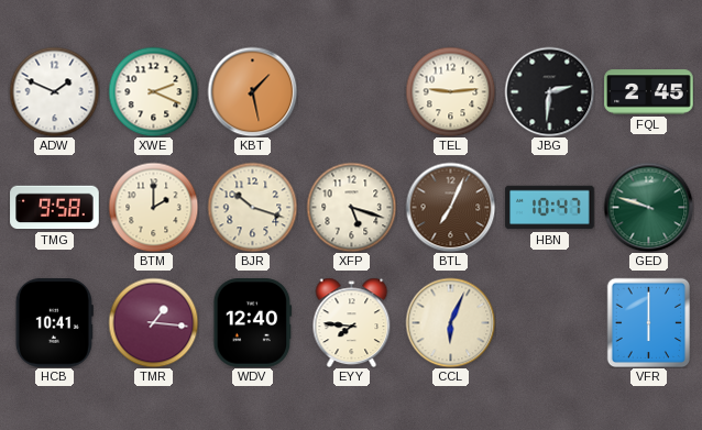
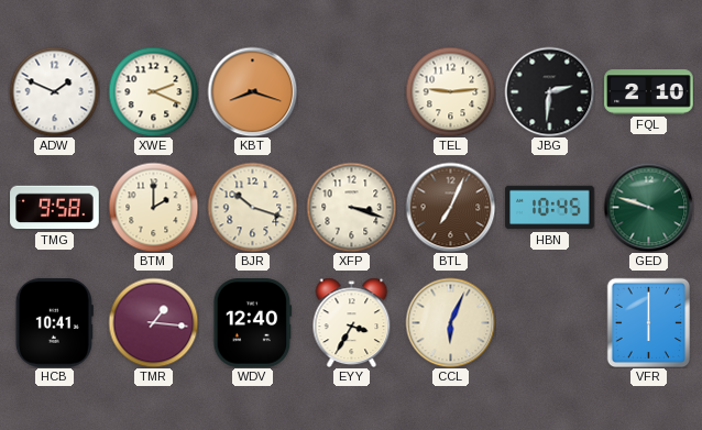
KBT: 1:28 -> 8:18 (252, 91)
FQL: 2:45 -> 2:10 (649, 92)
XFP: 5:18 -> 3:18 (351, 207)
HBN: 10:47 -> 10:45 (550, 208)
EYY: 7:46 -> 3:35 (352, 322)
